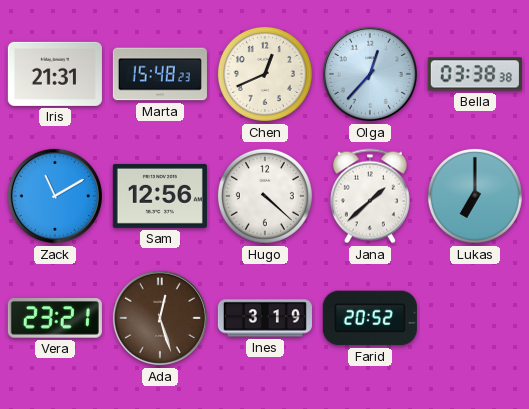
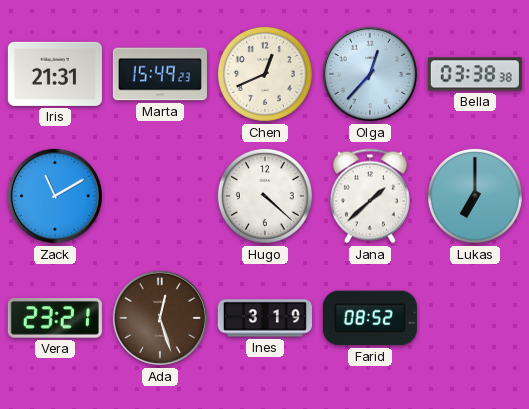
Marta: 15:48 -> 15:49 (160, 74)
Sam: 12:56 -> none (160, 196)
Farid: 20:52 -> 08:52 (370, 318)
